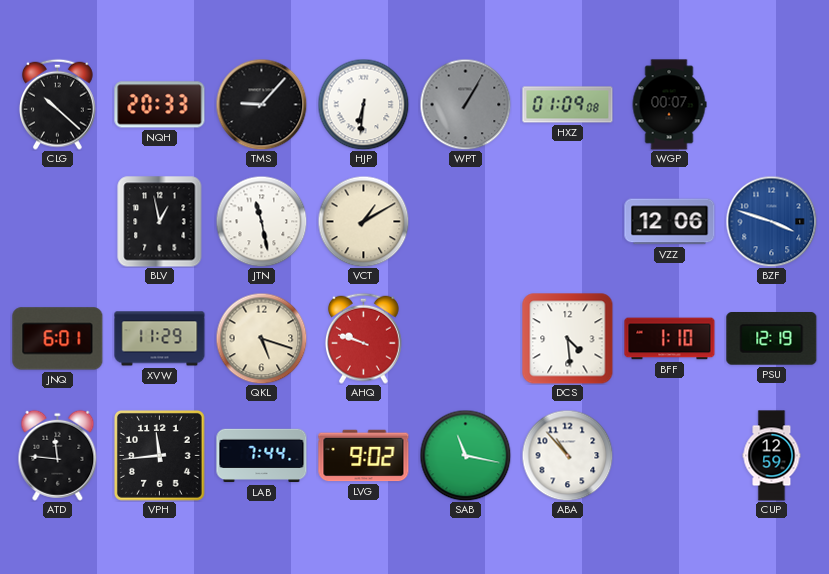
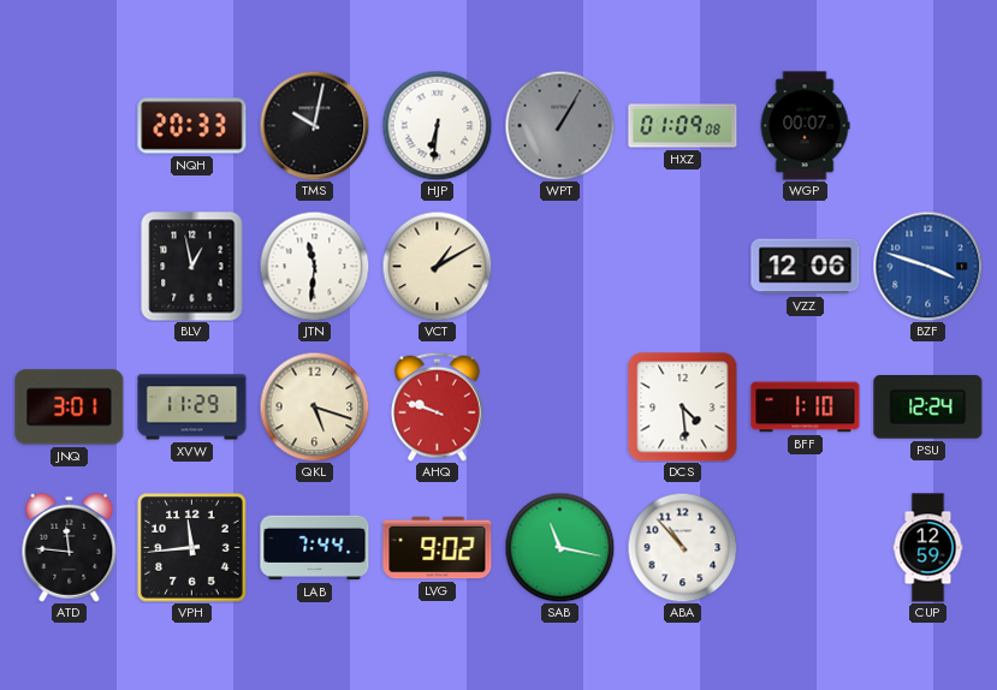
CLG: 10:22 -> none (57, 104)
TMS: 9:07 -> 10:02 (314, 125)
JTN: 11:28 -> 11:31 (314, 266)
JNQ: 6:01 -> 3:01 (70, 408)
PSU: 12:19 -> 12:24 (928, 408)
